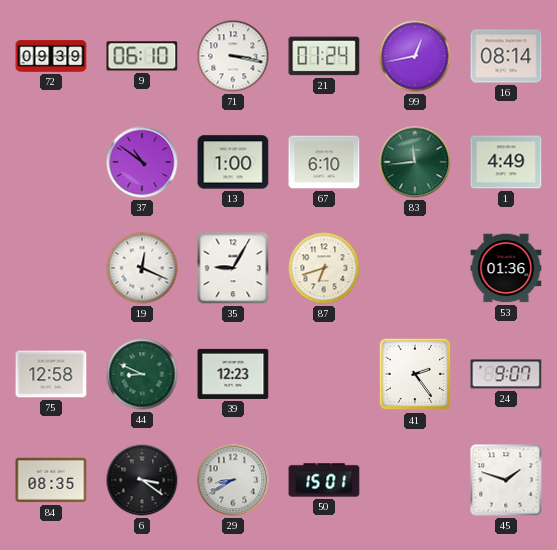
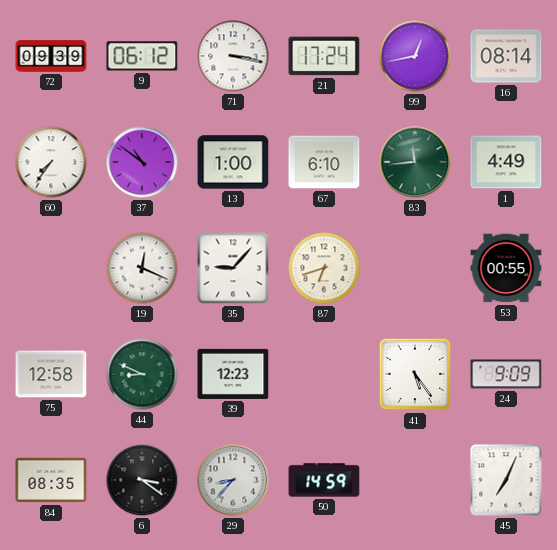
9: 06:10 -> 06:12 (142, 56)
21: 01:24 -> 17:24 (324, 56)
60: none -> 7:36 (51, 162)
35: 9:05 -> 9:07 (233, 268)
53: 01:36 -> 00:55 (506, 268)
41: 2:24 -> 5:24 (415, 374)
24: 9:07 -> 9:09 (506, 374)
29: 8:40 -> 8:37 (233, 480)
50: 15:01 -> 14:59 (324, 480)
45: 1:48 -> 7:04 (506, 480)
